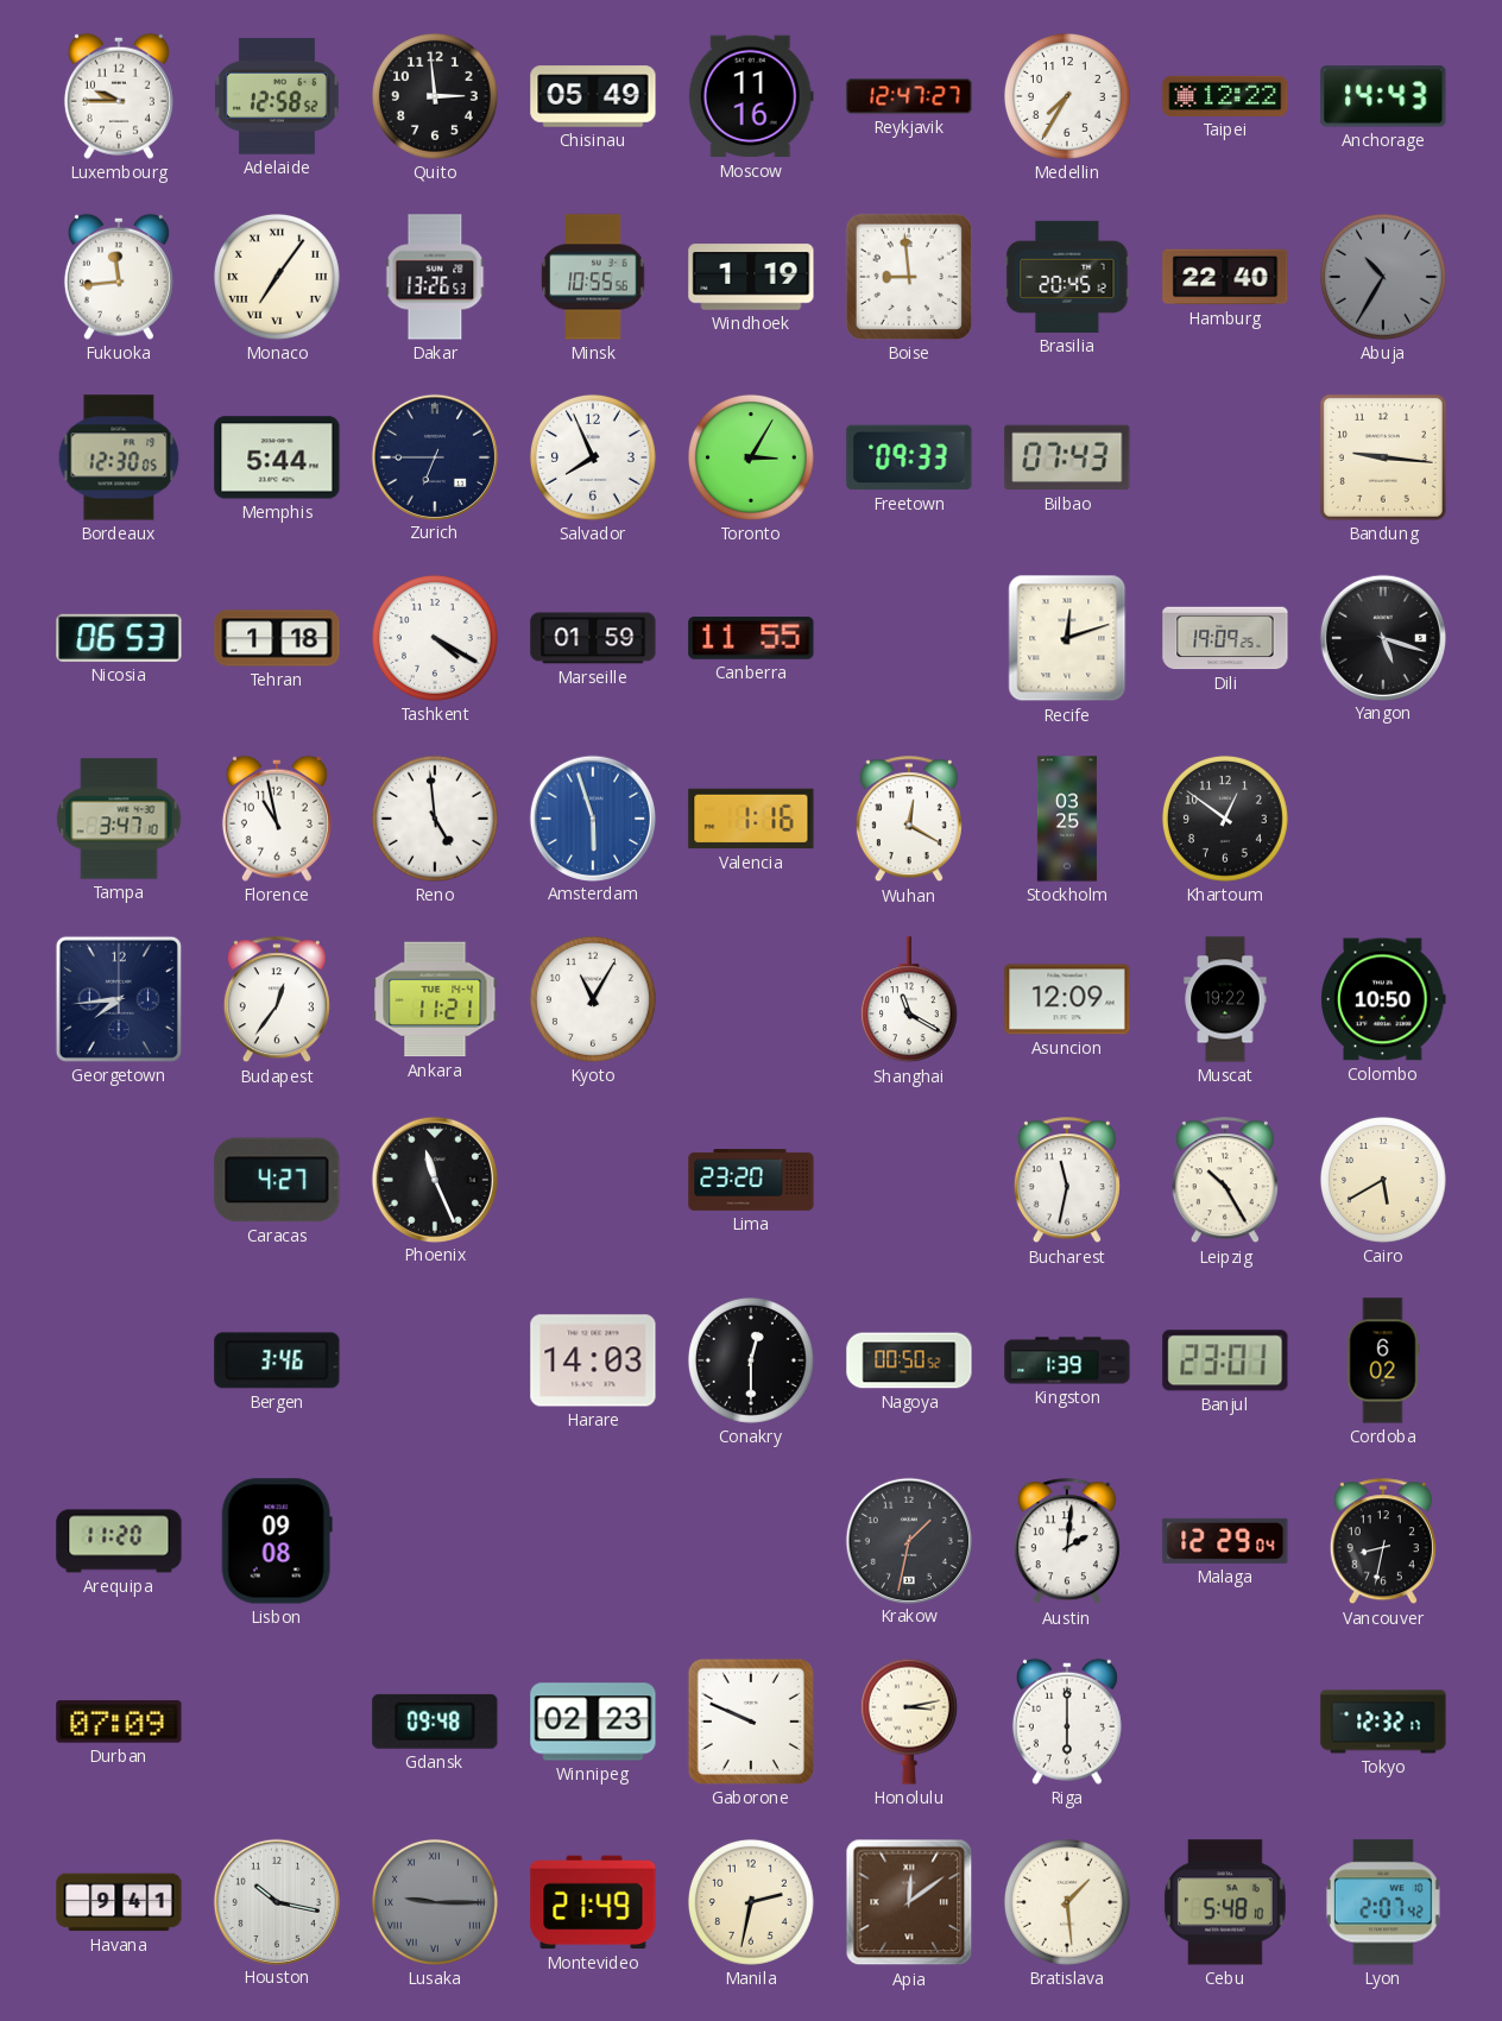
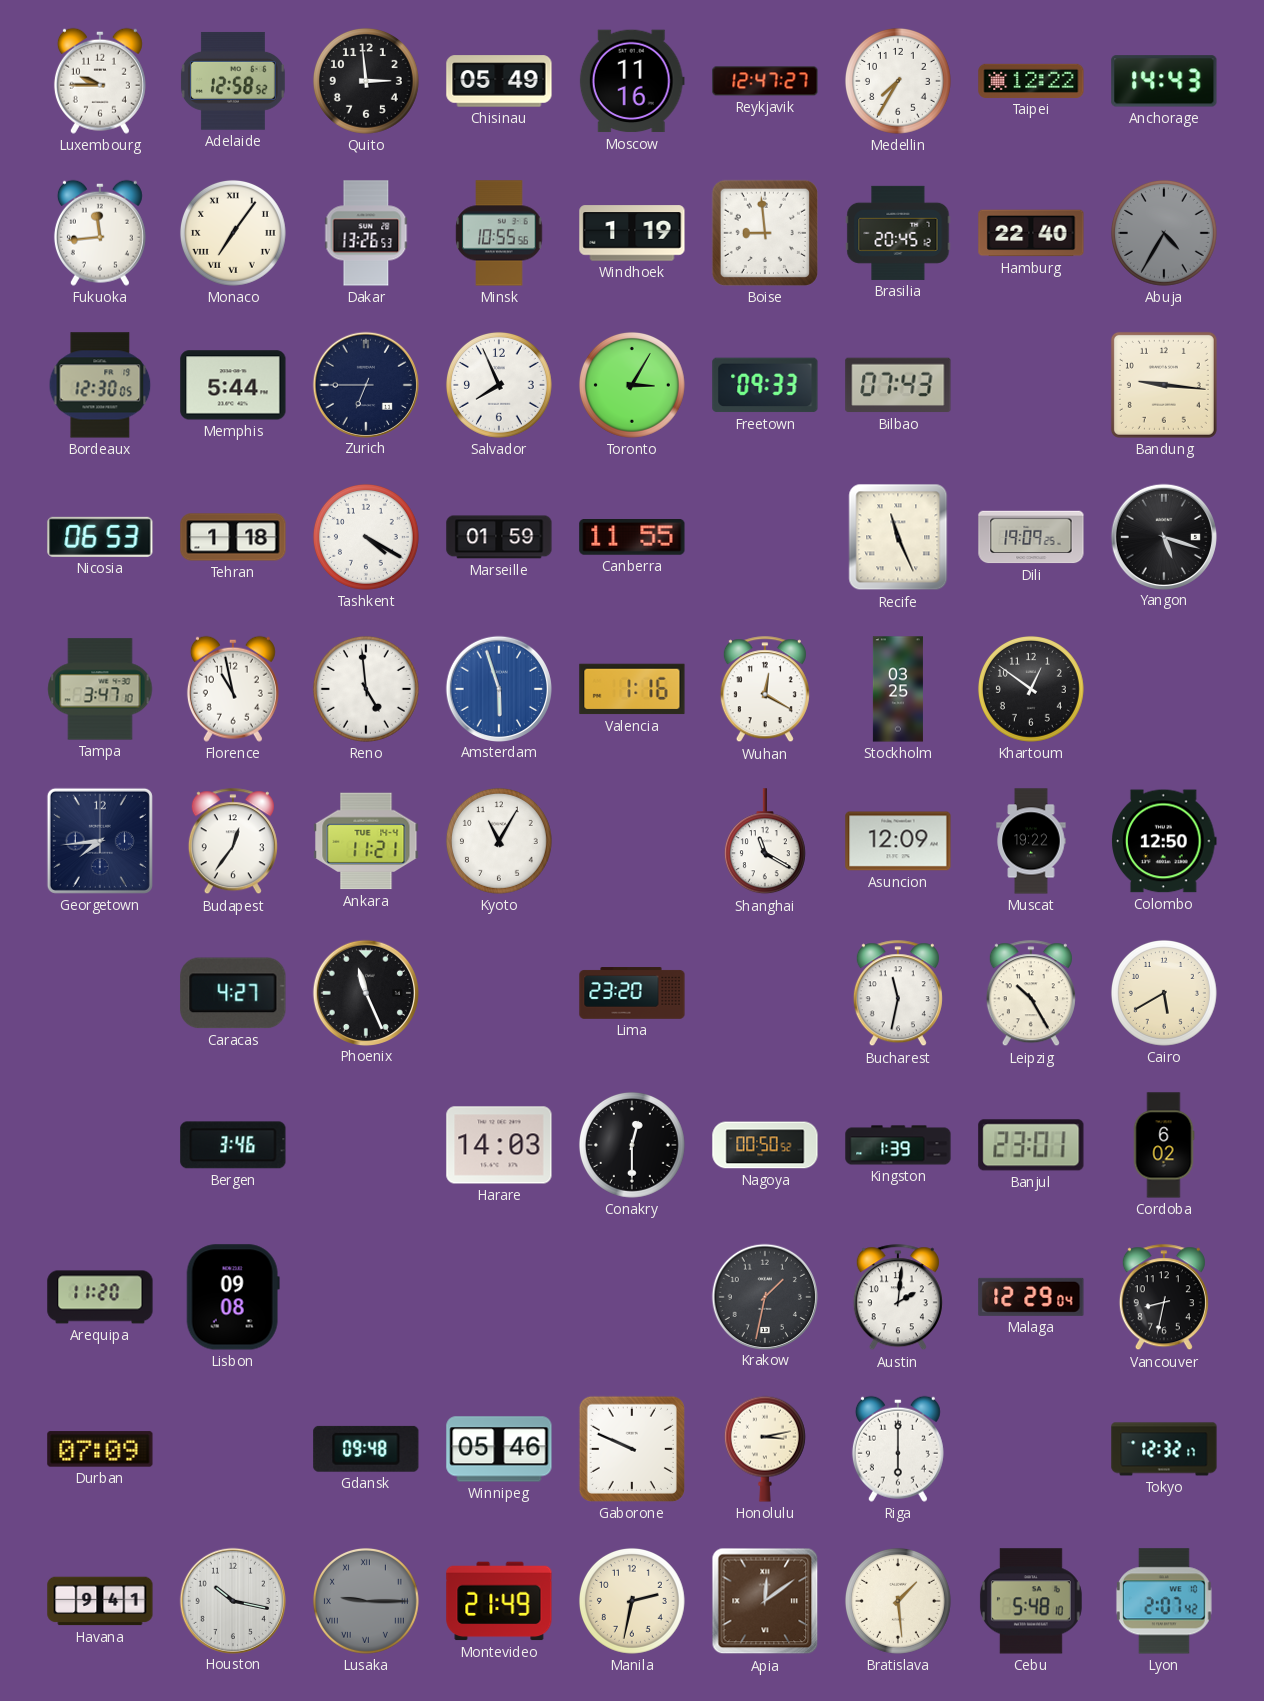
Abuja: 10:35 -> 4:35 (1164, 233)
Recife: 12:12 -> 11:26 (898, 537)
Colombo: 10:50 -> 12:50 (1164, 841)
Winnipeg: 02:23 -> 05:46 (499, 1449)
